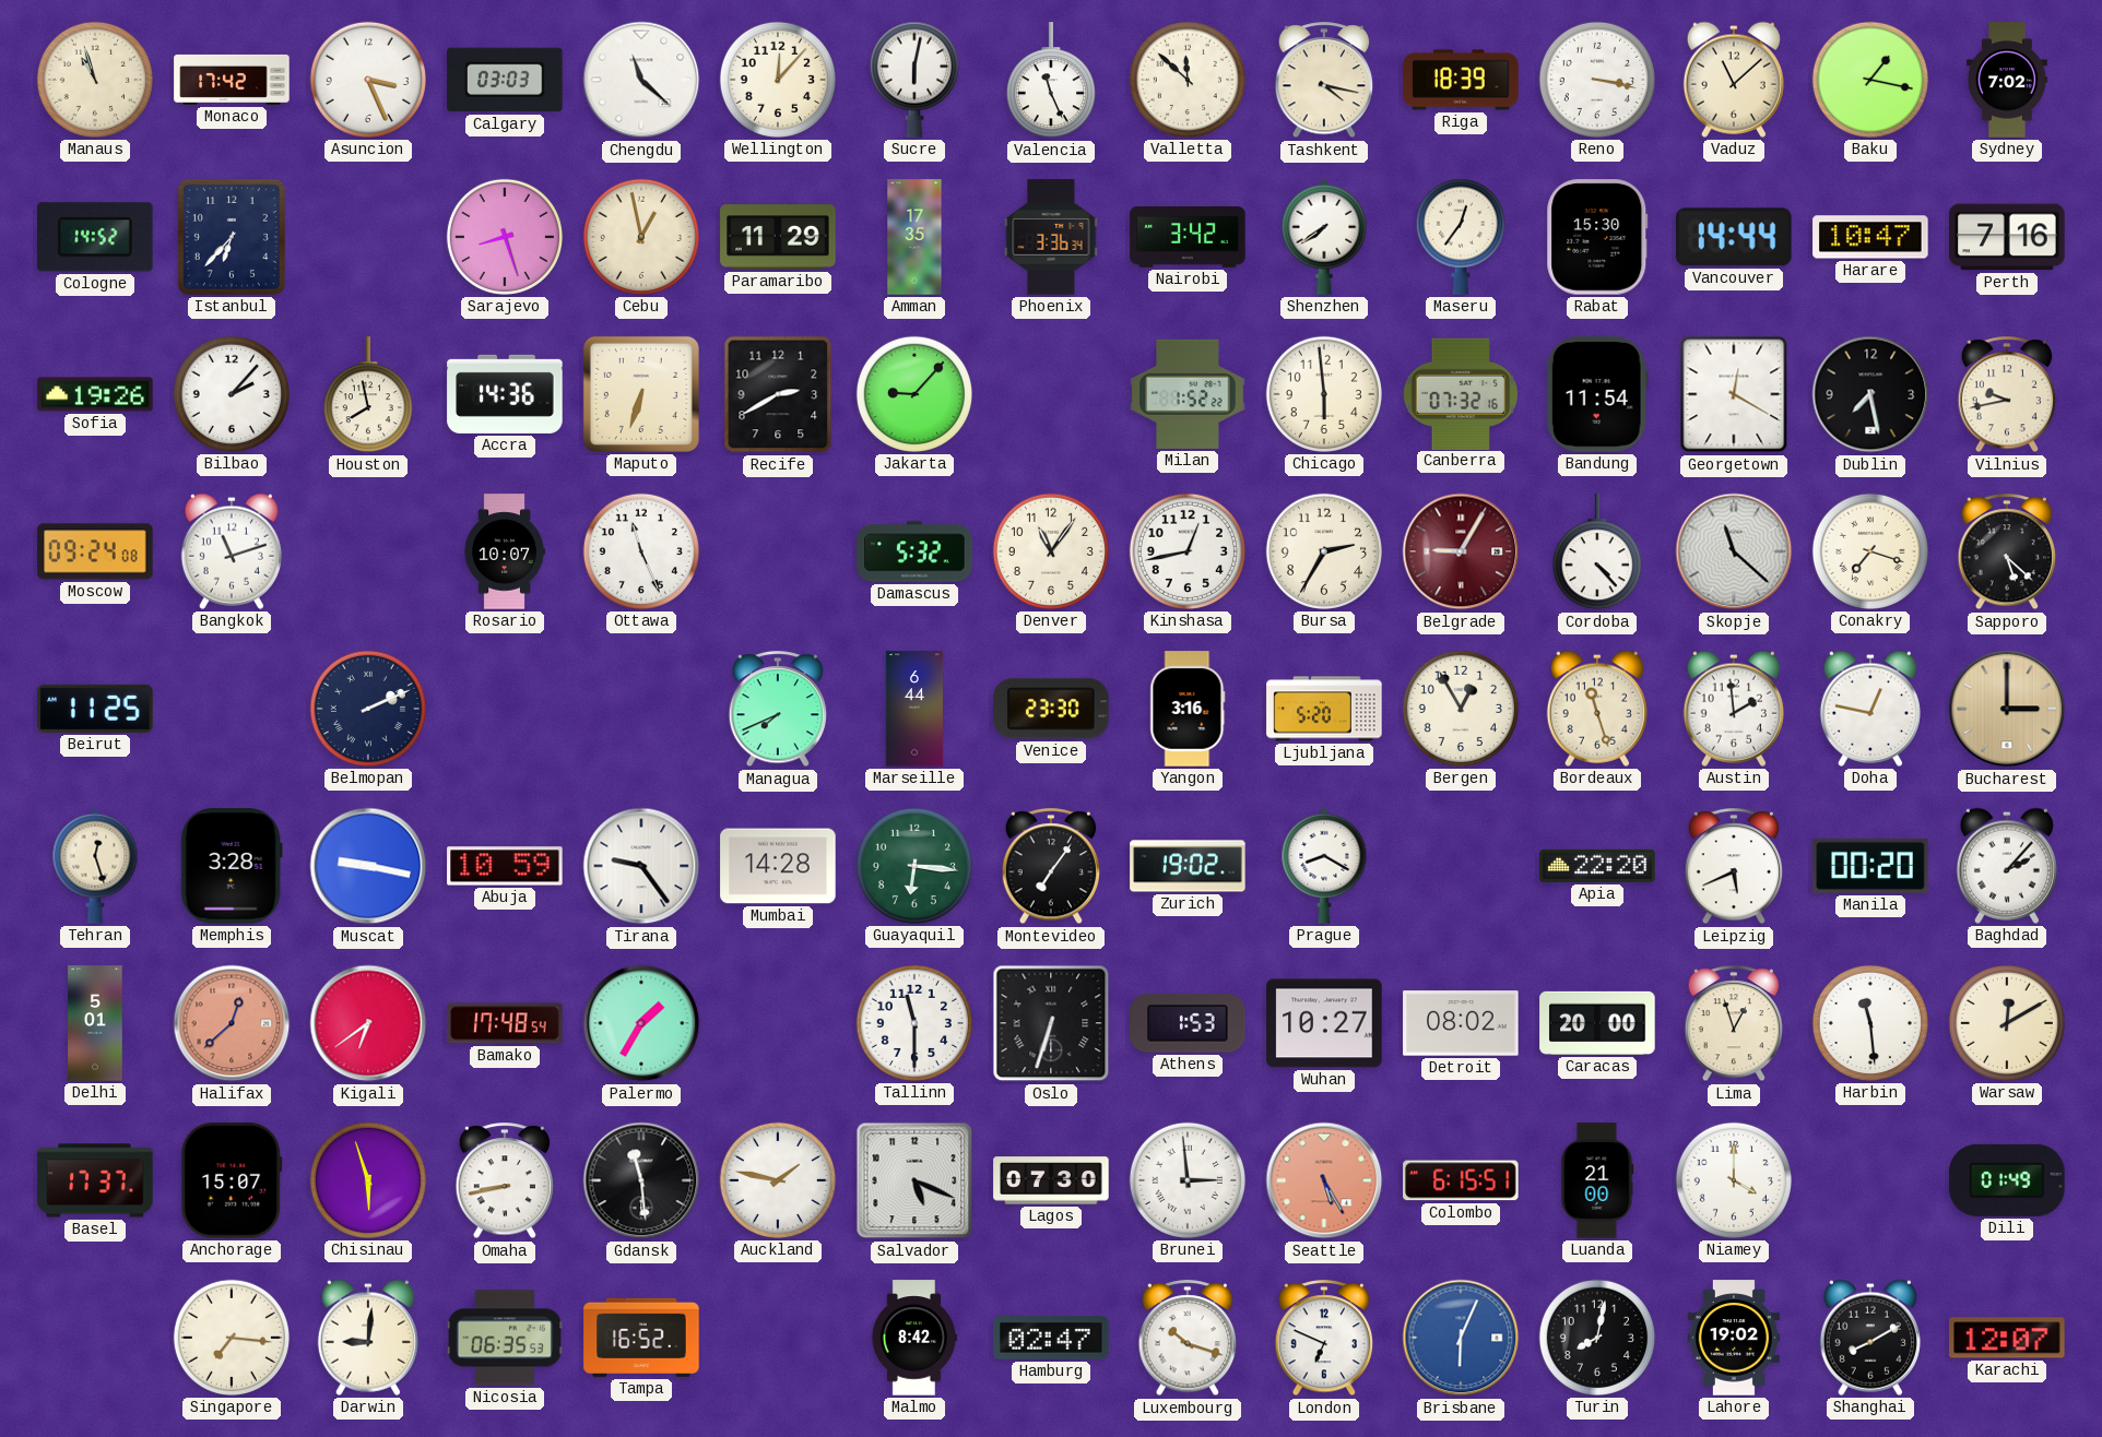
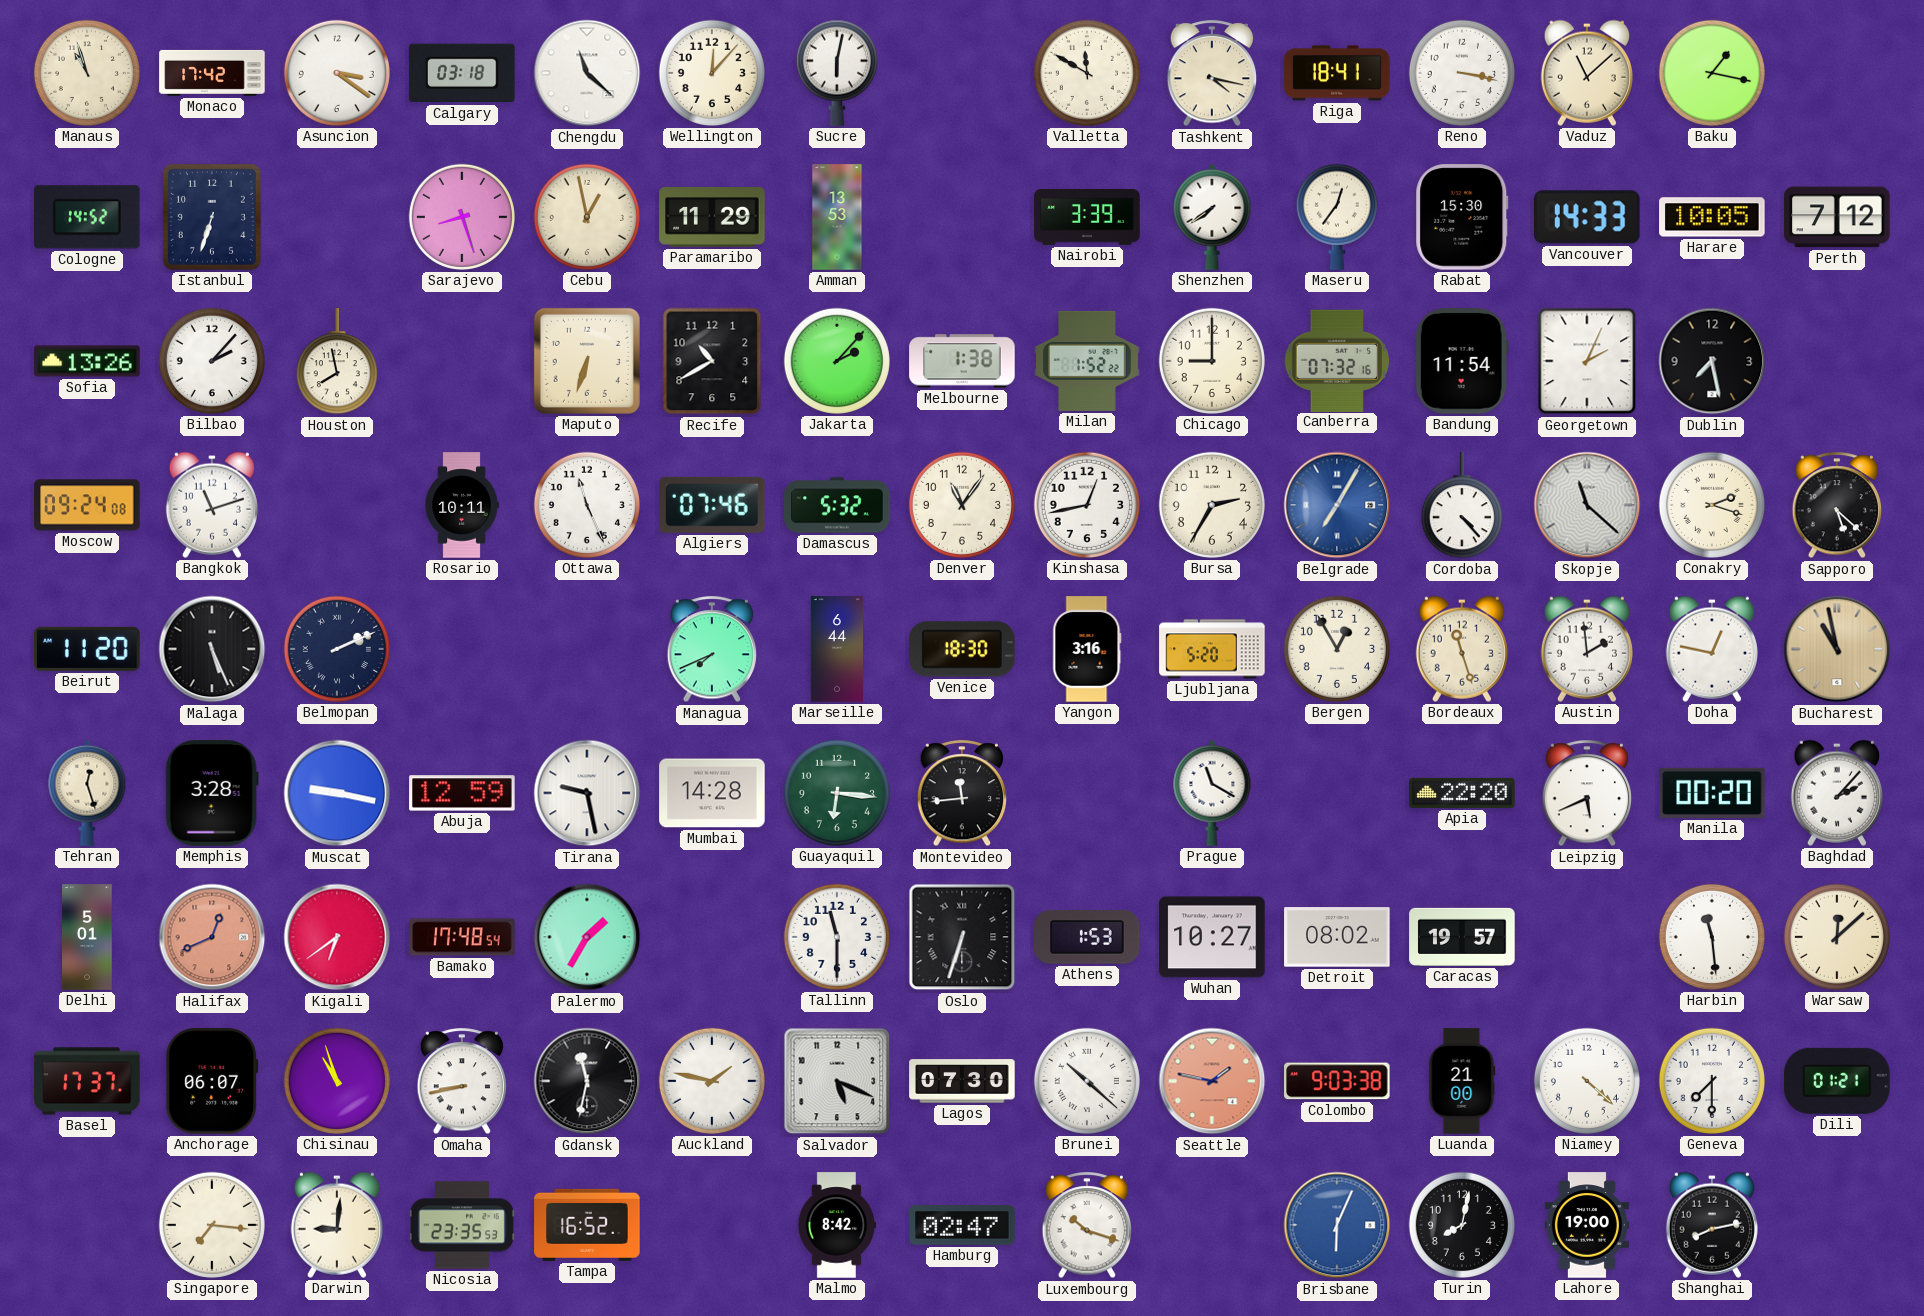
Asuncion: 3:26 -> 3:21 (337, 73)
Calgary: 03:03 -> 03:18 (462, 73)
Valencia: 11:26 -> none (1051, 81)
Valletta: 11:52 -> 11:50 (1087, 73)
Riga: 18:39 -> 18:41 (1337, 73)
Sydney: 7:02 -> none (2007, 80)
Istanbul: 6:37 -> 6:33 (212, 217)
Amman: 17:35 -> 13:53 (837, 217)
Phoenix: 3:36 -> none (1051, 237)
Nairobi: 3:42 -> 3:39 (1087, 218)
Vancouver: 14:44 -> 14:33 (1588, 217)
Harare: 10:47 -> 10:05 (1712, 217)
Perth: 7:16 -> 7:12 (1837, 217)
Sofia: 19:26 -> 13:26 (87, 361)
Accra: 14:36 -> none (505, 394)
Recife: 2:40 -> 10:40 (712, 361)
Jakarta: 9:07 -> 2:07 (837, 361)
Melbourne: none -> 1:38 (962, 361)
Chicago: 5:59 -> 9:00 (1212, 361)
Georgetown: 12:20 -> 2:04 (1587, 361)
Vilnius: 9:43 -> none (2007, 395)
Rosario: 10:07 -> 10:11 (462, 505)
Algiers: none -> 07:46 (712, 505)
Belgrade: 9:05 -> 7:05 (1337, 505)
Belgrade dial: burgundy -> blue (1337, 505)
Conakry: 7:18 -> 2:18 (1712, 505)
Beirut: 11:25 -> 11:20 (87, 649)
Malaga: none -> 5:26 (212, 649)
Venice: 23:30 -> 18:30 (962, 649)
Bucharest: 3:00 -> 10:58 (1837, 649)
Abuja: 10:59 -> 12:59 (462, 793)
Tirana: 9:24 -> 9:28 (587, 793)
Montevideo: 7:06 -> 11:44 (962, 794)
Zurich: 19:02 -> none (1188, 866)
Prague: 8:20 -> 11:20 (1212, 793)
Halifax: 12:38 -> 12:41 (212, 937)
Caracas: 20:00 -> 19:57 (1462, 937)
Lima: 12:57 -> none (1734, 1024)
Warsaw: 12:10 -> 12:08 (1837, 937)
Anchorage: 15:07 -> 06:07 (212, 1081)
Chisinau: 5:57 -> 10:57 (337, 1081)
Gdansk: 11:29 -> 11:32 (587, 1081)
Brunei: 2:59 -> 10:22 (1087, 1081)
Seattle: 5:25 -> 1:47 (1212, 1081)
Colombo: 6:15 -> 9:03 (1337, 1081)
Niamey: 4:00 -> 4:22 (1587, 1081)
Geneva: none -> 7:30 (1712, 1081)
Dili: 01:49 -> 01:21 (1837, 1081)
Nicosia: 06:35 -> 23:35 (462, 1225)
London: 6:49 -> none (1324, 1339)
Lahore: 19:02 -> 19:00 (1587, 1225)
Shanghai: 8:10 -> 8:13 (1712, 1225)
Karachi: 12:07 -> none (2007, 1338)
